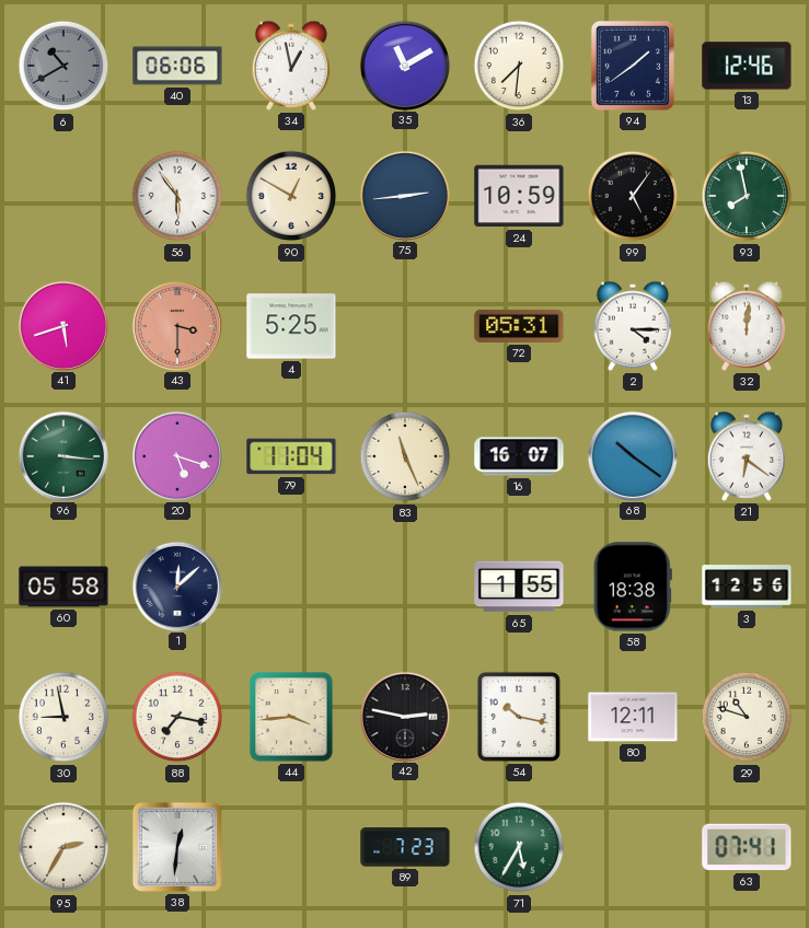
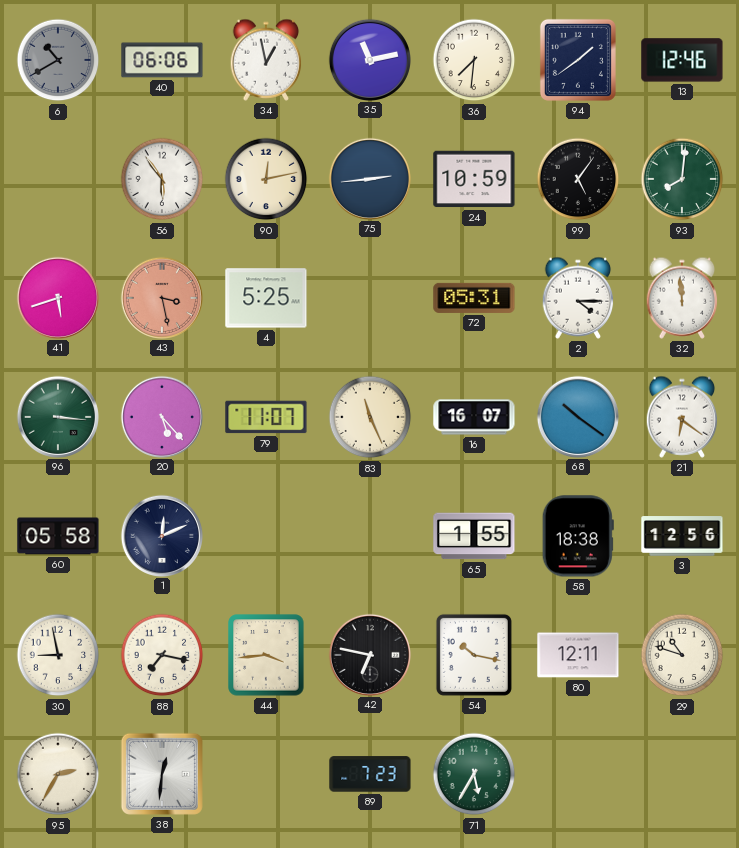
35: 11:10 -> 11:13 (369, 59)
90: 12:50 -> 12:13 (266, 179)
93: 7:58 -> 8:01 (682, 179)
43: 3:30 -> 3:28 (161, 297)
32: 12:01 -> 11:59 (682, 298)
20: 5:18 -> 5:23 (161, 416)
79: 11:04 -> 11:07 (266, 417)
1: 12:08 -> 12:11 (161, 535)
42: 2:47 -> 6:47 (369, 654)
63: 07:41 -> none (747, 847)
